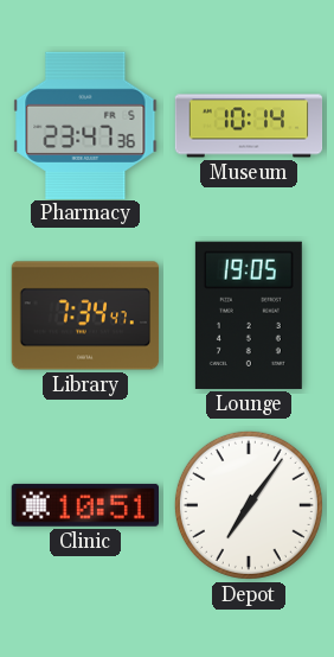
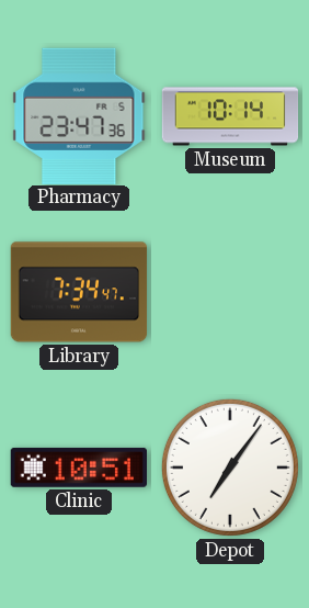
Lounge: 19:05 -> none (249, 315)
